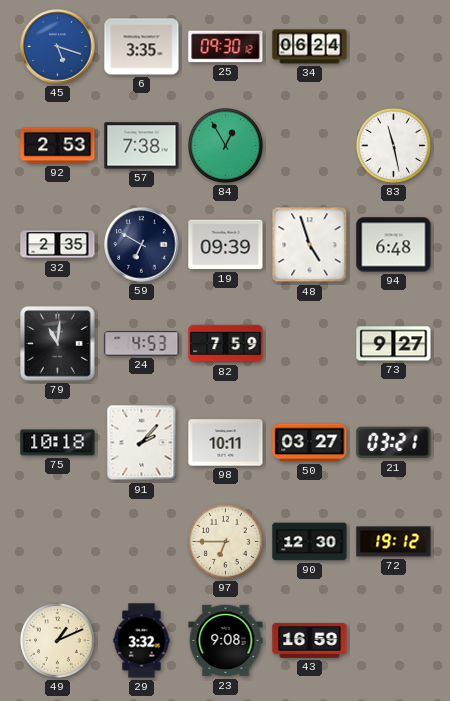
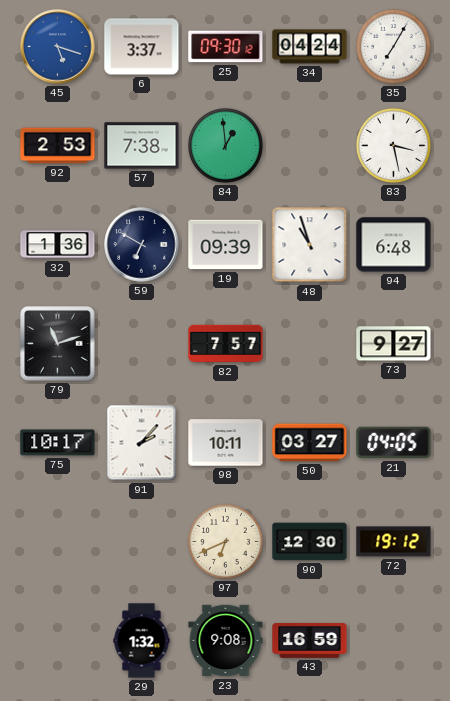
6: 3:35 -> 3:37 (142, 47)
34: 06:24 -> 04:24 (310, 47)
35: none -> 7:05 (394, 47)
84: 12:55 -> 12:59 (226, 146)
83: 11:28 -> 3:28 (394, 146)
32: 2:35 -> 1:36 (58, 245)
48: 4:57 -> 10:57 (310, 245)
79: 11:01 -> 11:12 (58, 344)
24: 4:53 -> none (142, 344)
82: 7:59 -> 7:57 (226, 344)
75: 10:18 -> 10:17 (58, 443)
21: 03:21 -> 04:05 (394, 443)
97: 6:45 -> 6:41 (226, 542)
49: 1:11 -> none (58, 641)
29: 3:32 -> 1:32 (142, 641)
